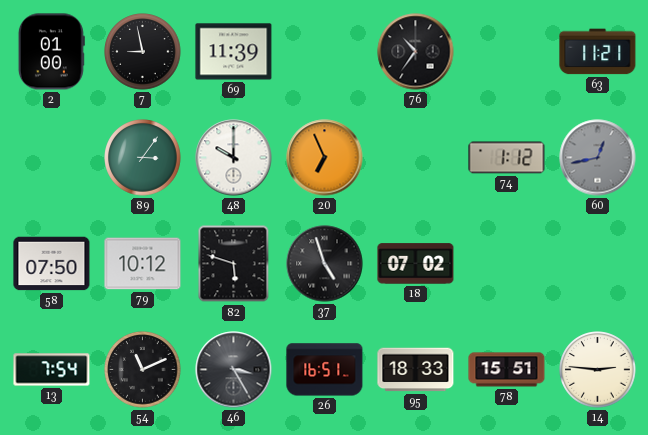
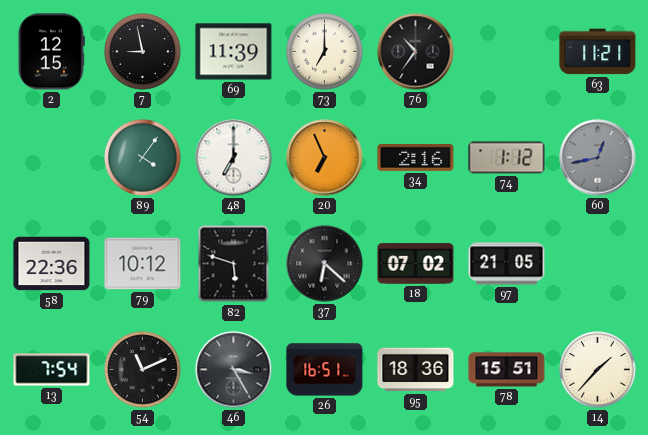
2: 01:00 -> 12:15 (51, 52)
73: none -> 7:00 (325, 52)
89: 3:06 -> 4:06 (143, 158)
48: 10:00 -> 7:00 (234, 158)
34: none -> 2:16 (416, 157)
58: 07:50 -> 22:36 (52, 264)
37: 4:57 -> 6:22 (325, 264)
97: none -> 21:05 (507, 264)
95: 18:33 -> 18:36 (416, 370)
14: 2:46 -> 1:37 (598, 370)
